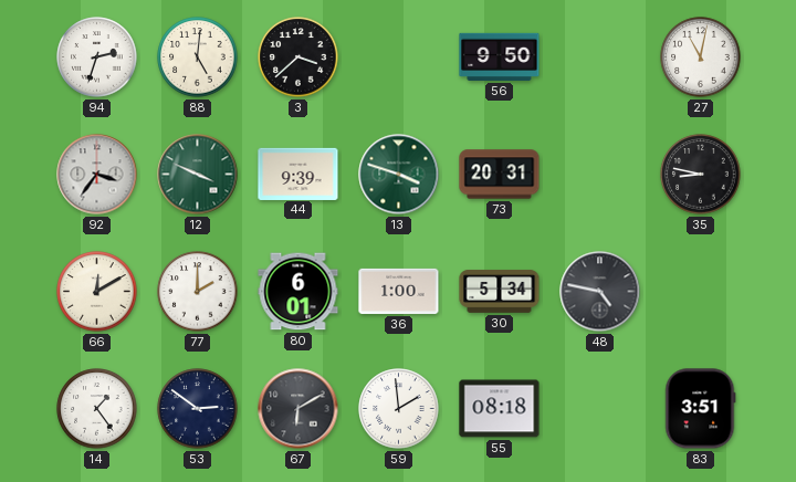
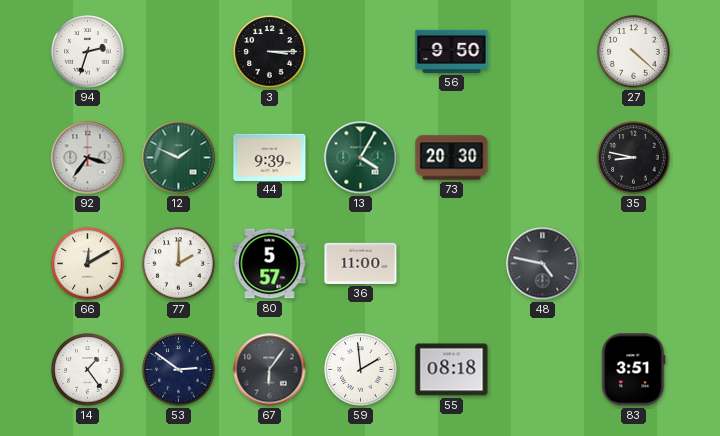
88: 5:01 -> none (198, 57)
3: 3:38 -> 3:15 (270, 52)
27: 11:02 -> 4:22 (634, 52)
12: 3:49 -> 1:49 (179, 158)
13: 3:48 -> 4:05 (361, 158)
73: 20:31 -> 20:30 (452, 158)
80: 6:01 -> 5:57 (270, 264)
36: 1:00 -> 11:00 (361, 263)
30: 5:34 -> none (500, 292)
67: 6:10 -> 6:06 (270, 370)
